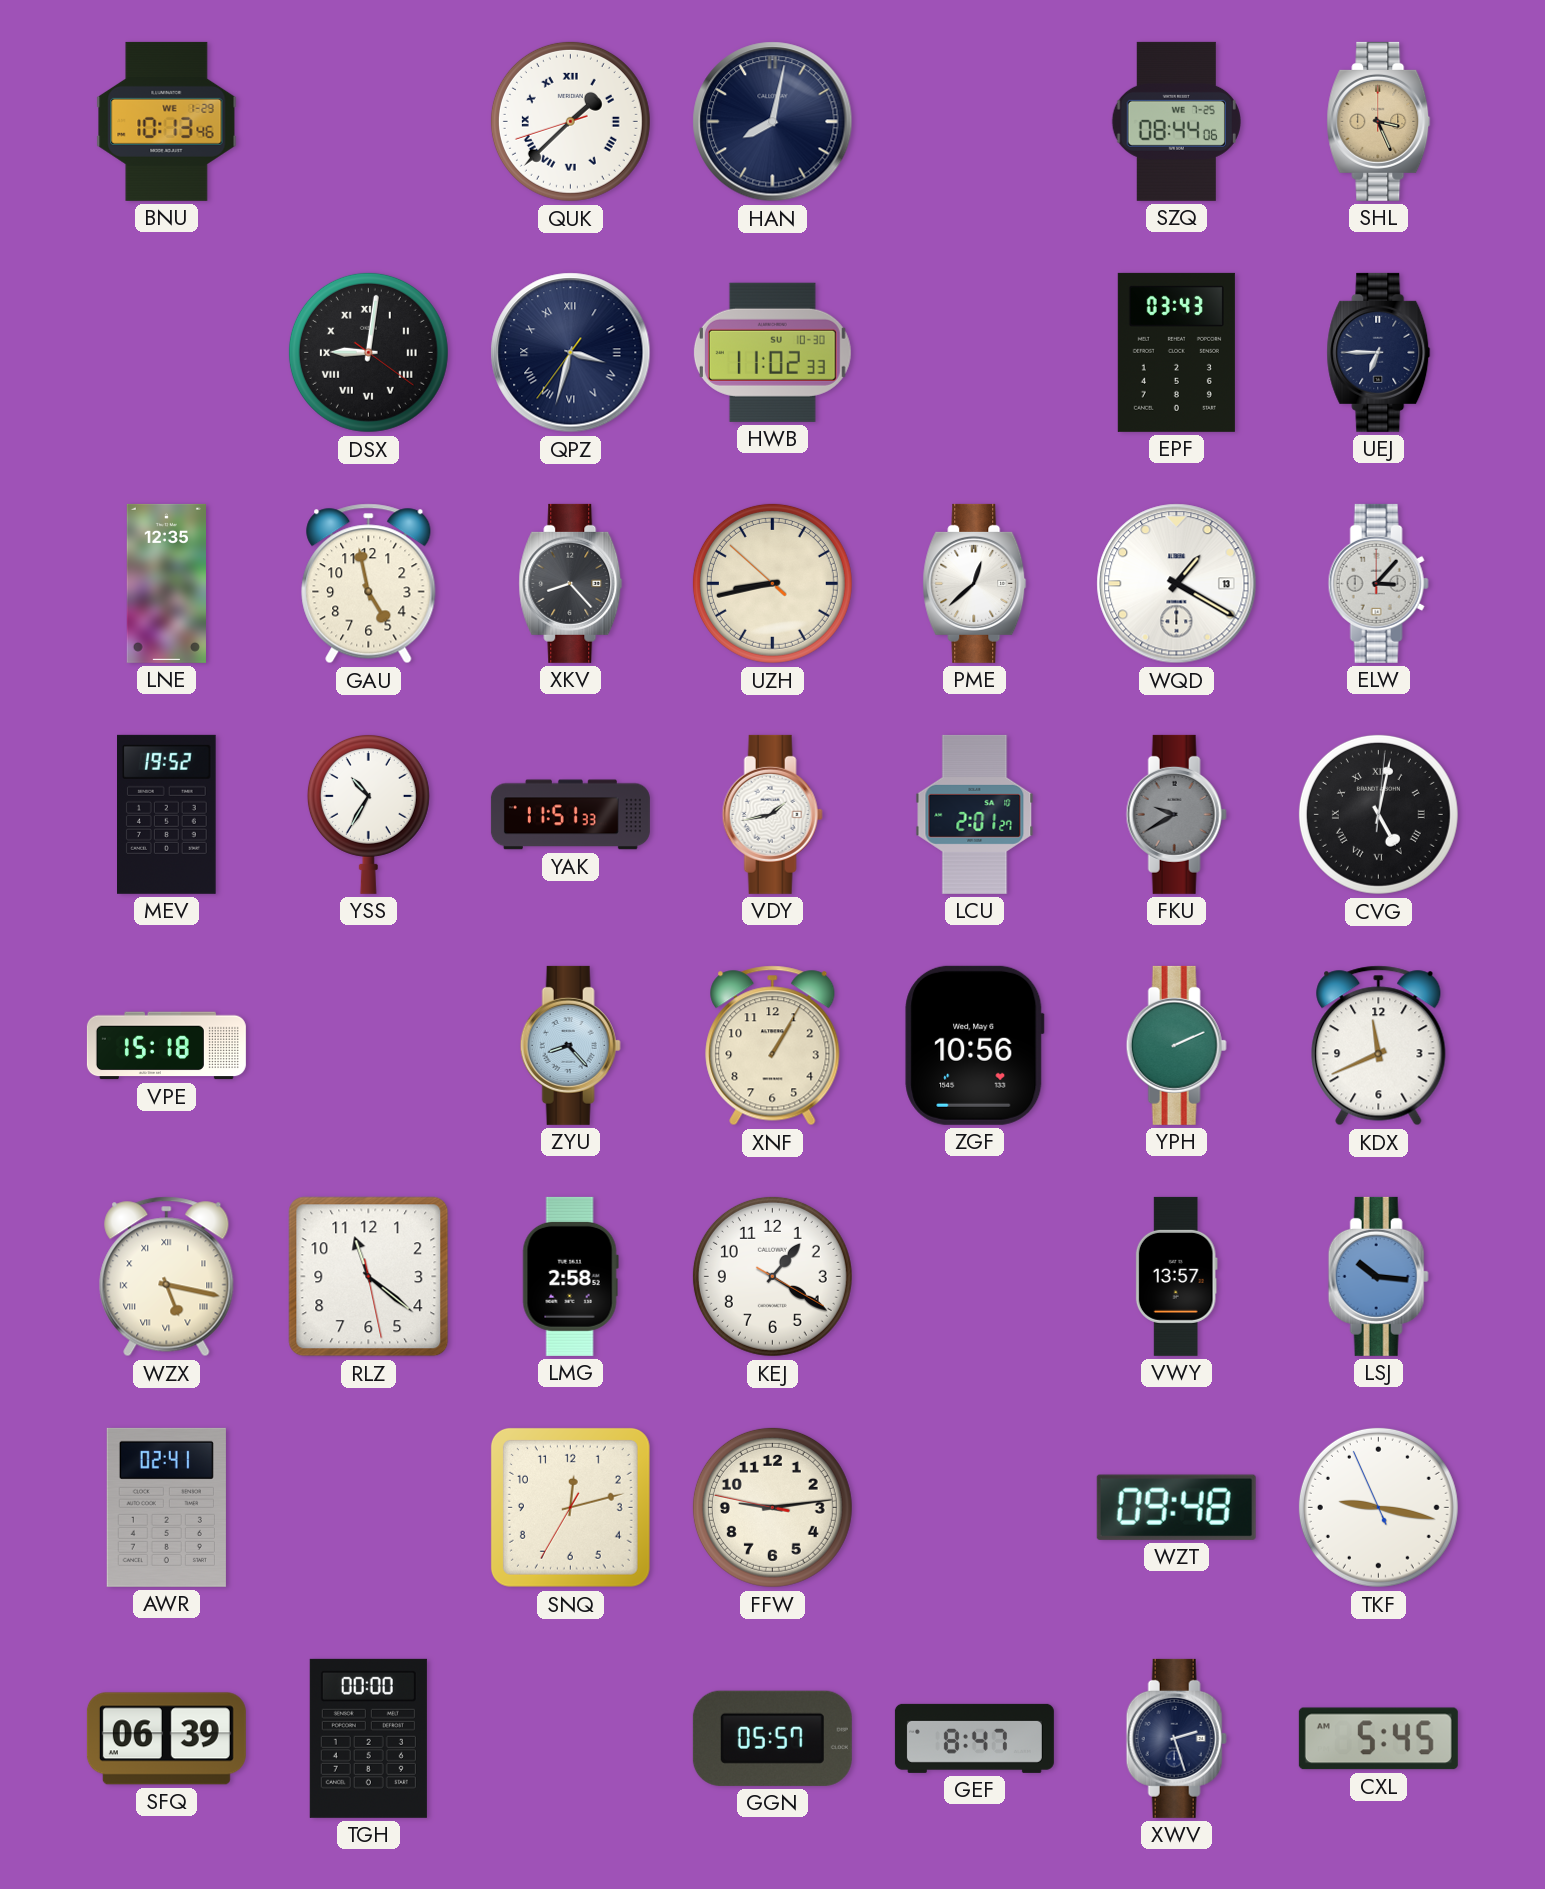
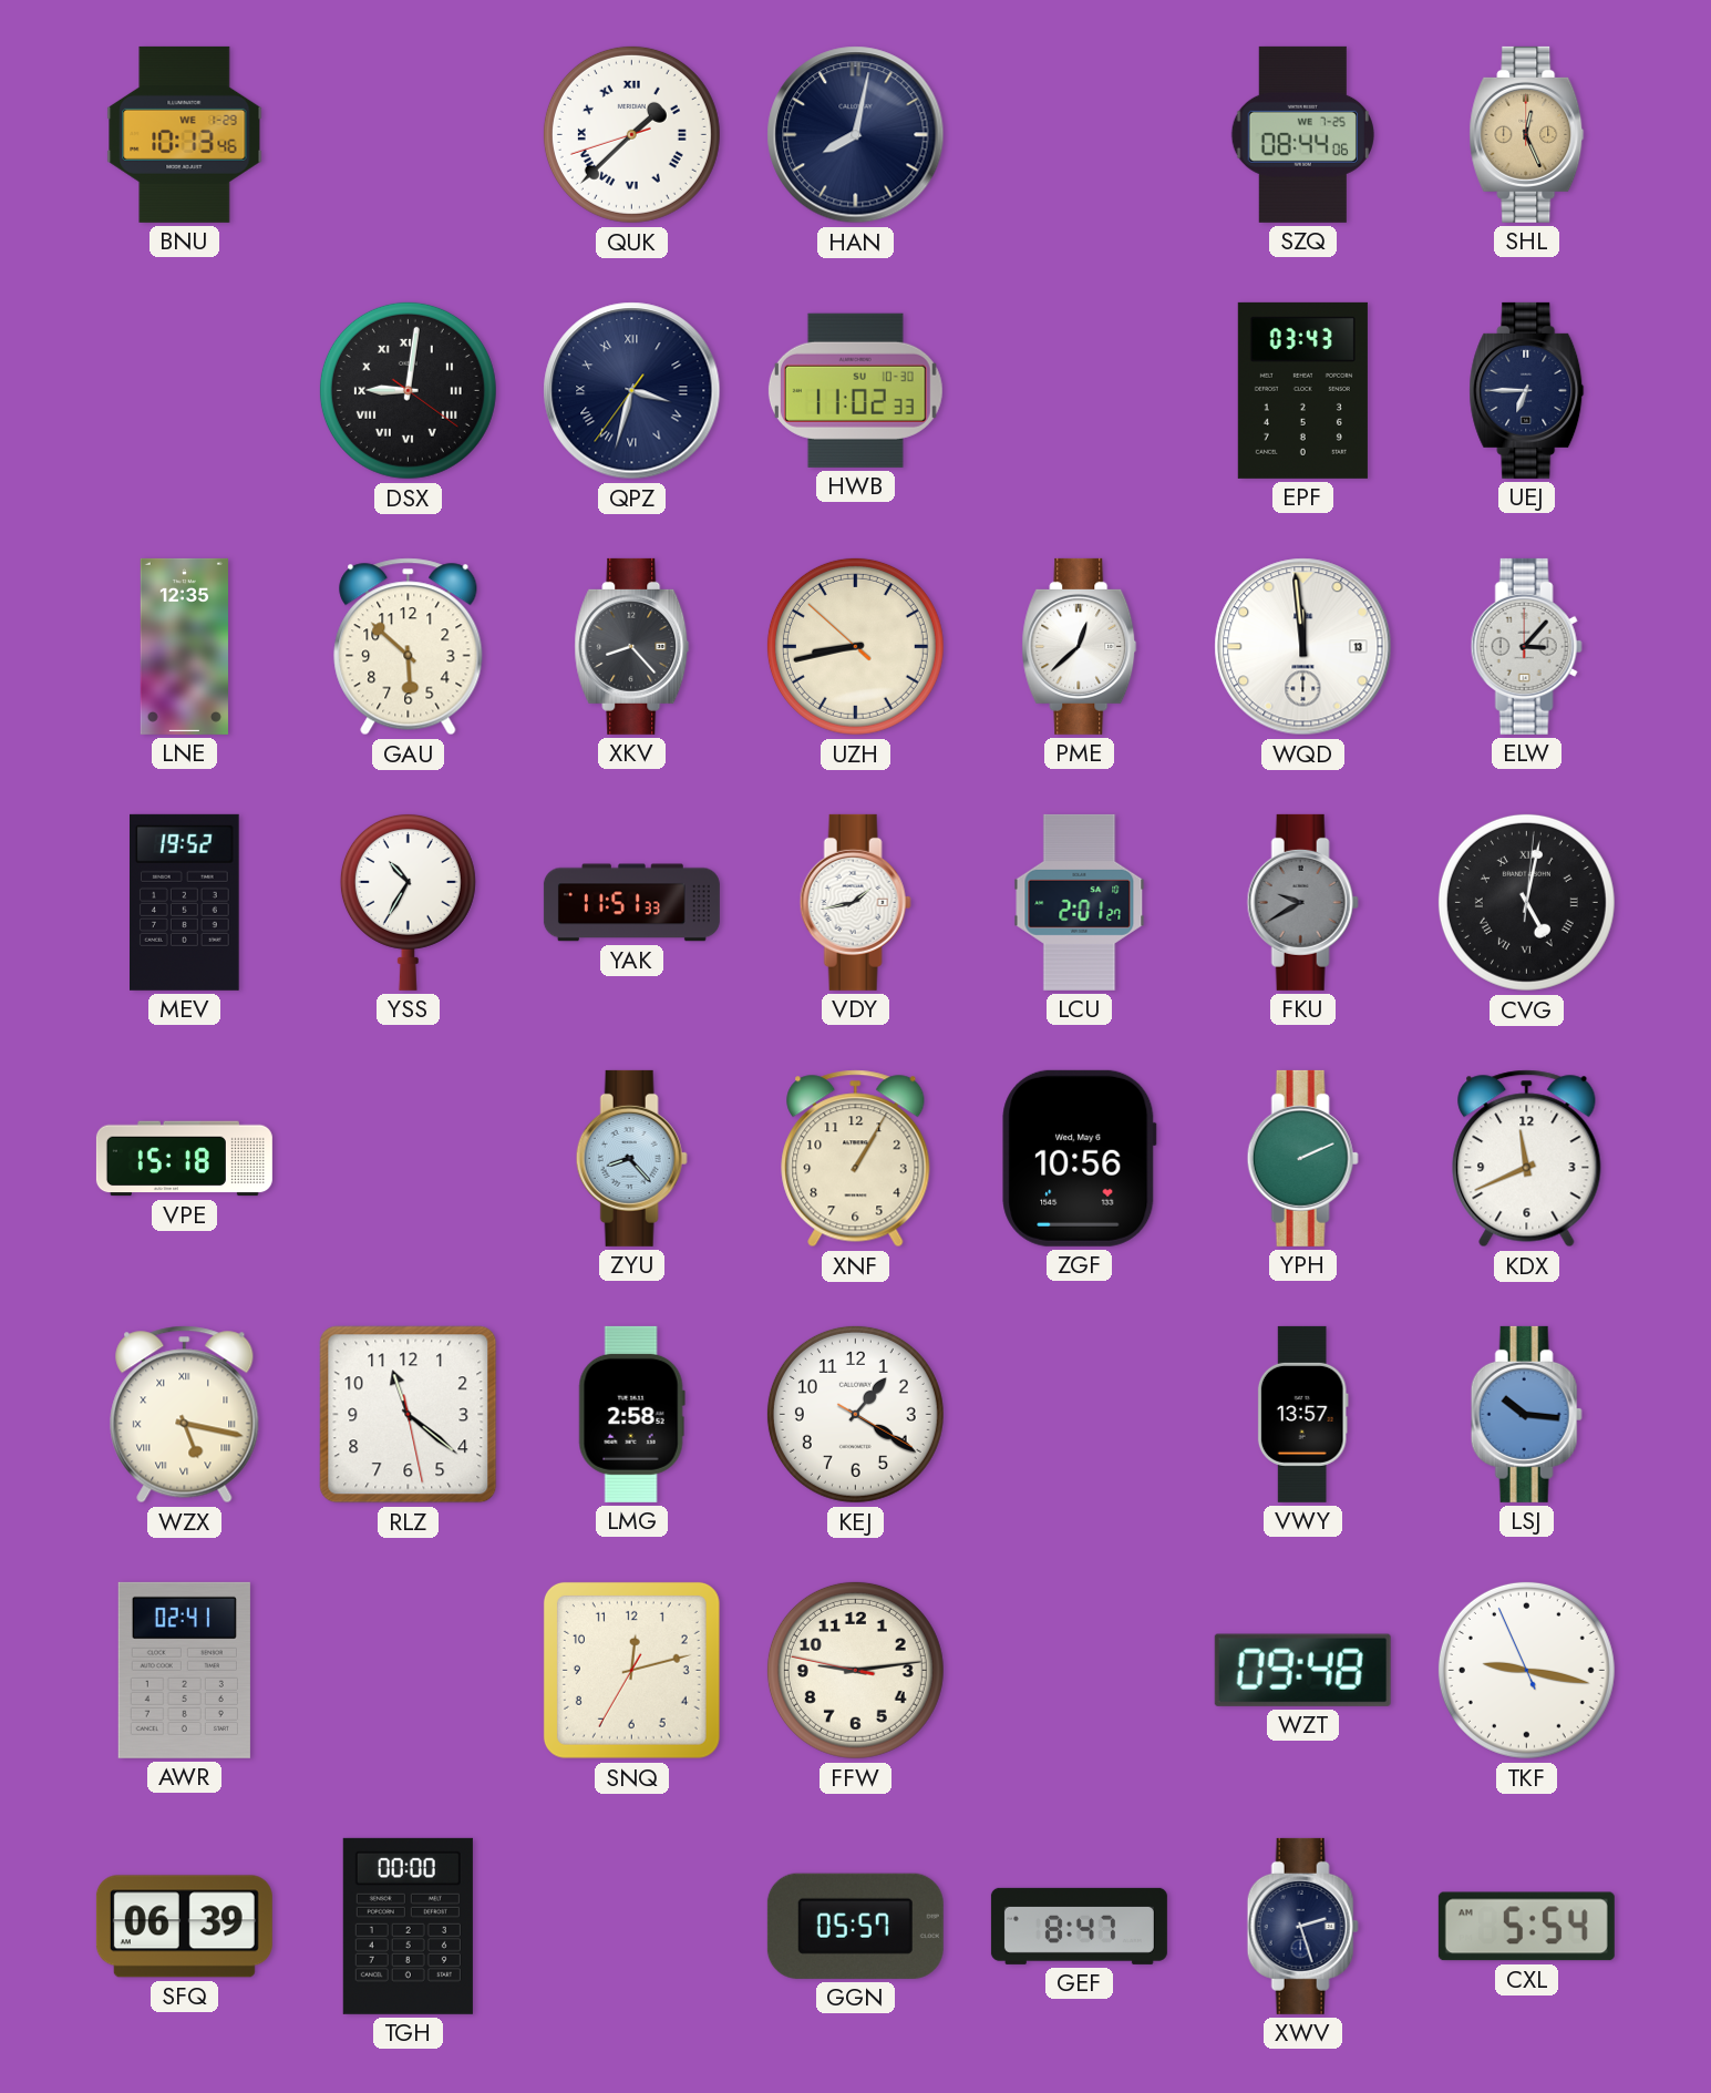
SHL: 3:26 -> 12:26 (1527, 134)
GAU: 4:58 -> 5:52 (409, 647)
WQD: 1:20 -> 11:59 (1303, 647)
CXL: 5:45 -> 5:54 (1526, 1927)
